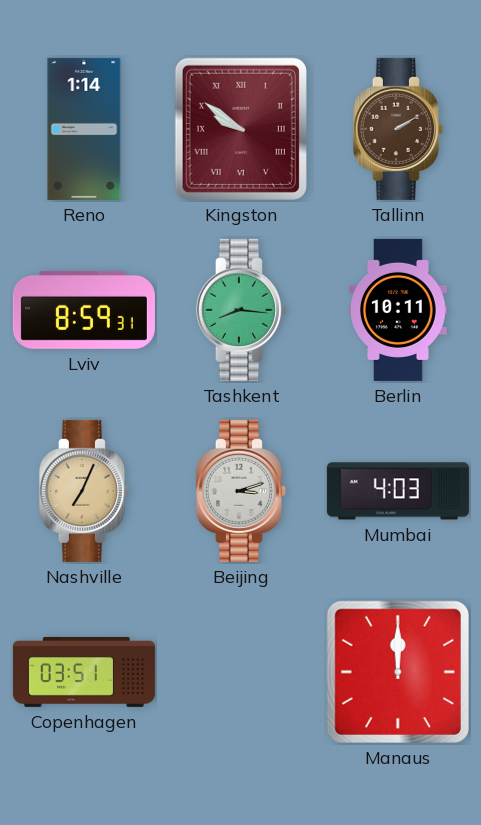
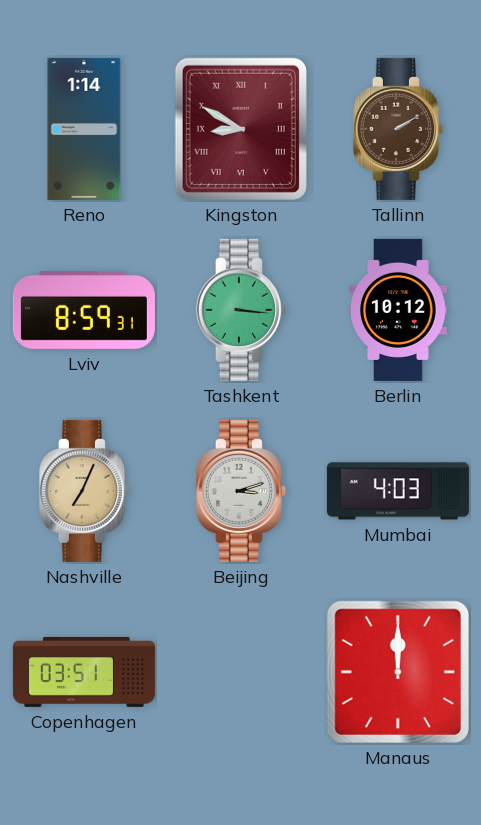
Kingston: 9:51 -> 8:50 (241, 129)
Tashkent: 8:16 -> 3:16 (241, 310)
Berlin: 10:11 -> 10:12 (398, 310)
